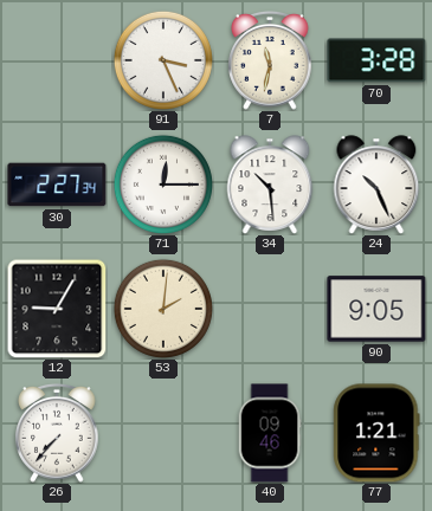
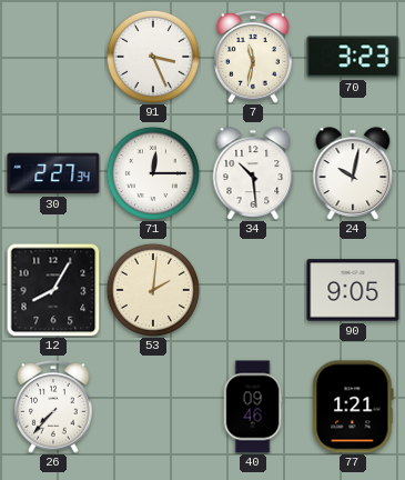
70: 3:28 -> 3:23 (353, 57)
24: 10:26 -> 10:02 (353, 173)
12: 9:05 -> 8:05 (53, 290)
